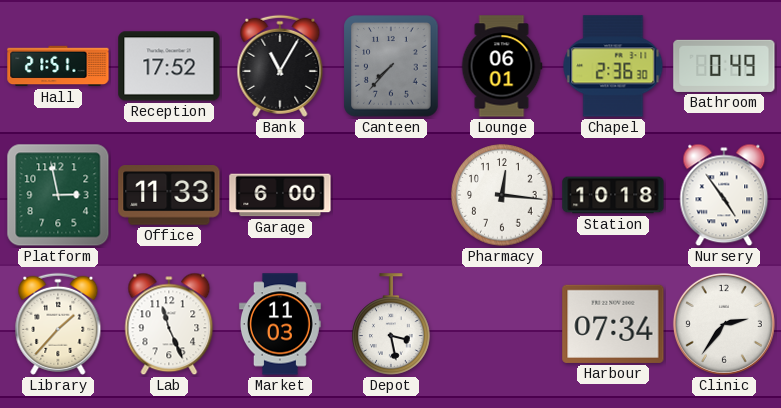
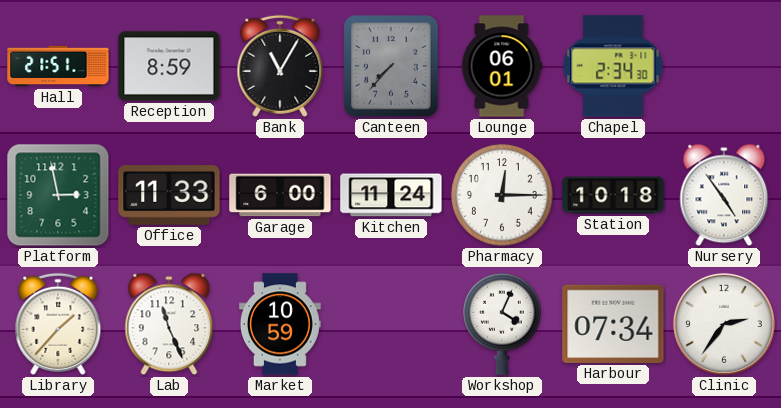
Reception: 17:52 -> 8:59 (169, 66)
Chapel: 2:36 -> 2:34 (613, 66)
Bathroom: 0:49 -> none (724, 66)
Kitchen: none -> 11:24 (391, 195)
Pharmacy: 12:16 -> 12:15 (502, 195)
Market: 11:03 -> 10:59 (280, 324)
Depot: 3:28 -> none (391, 324)
Workshop: none -> 4:04 (502, 324)
